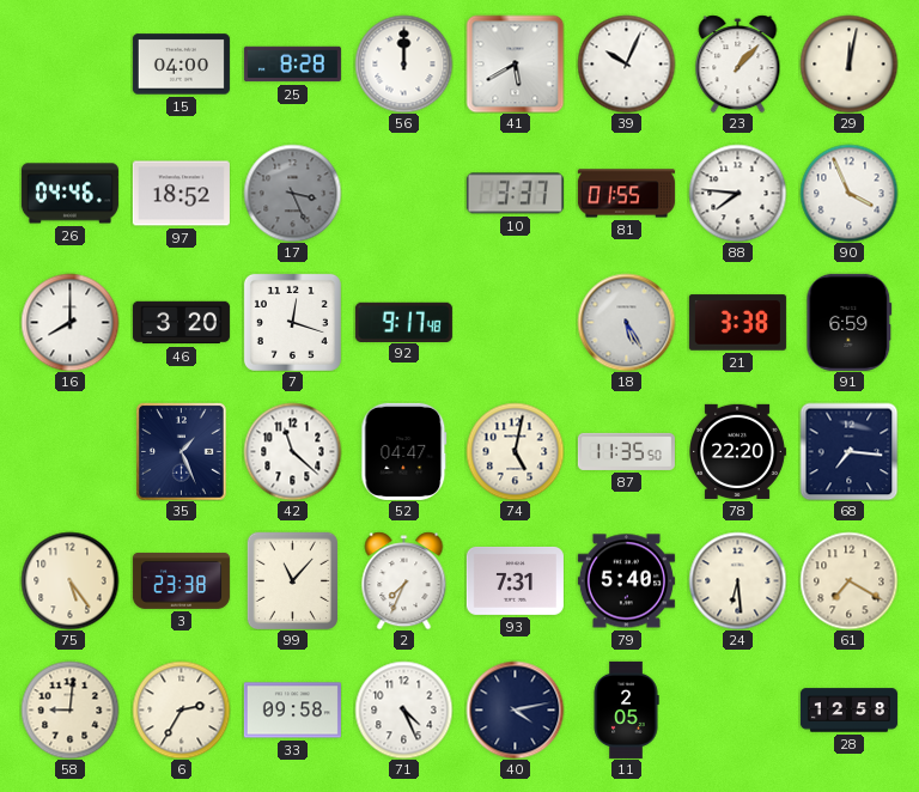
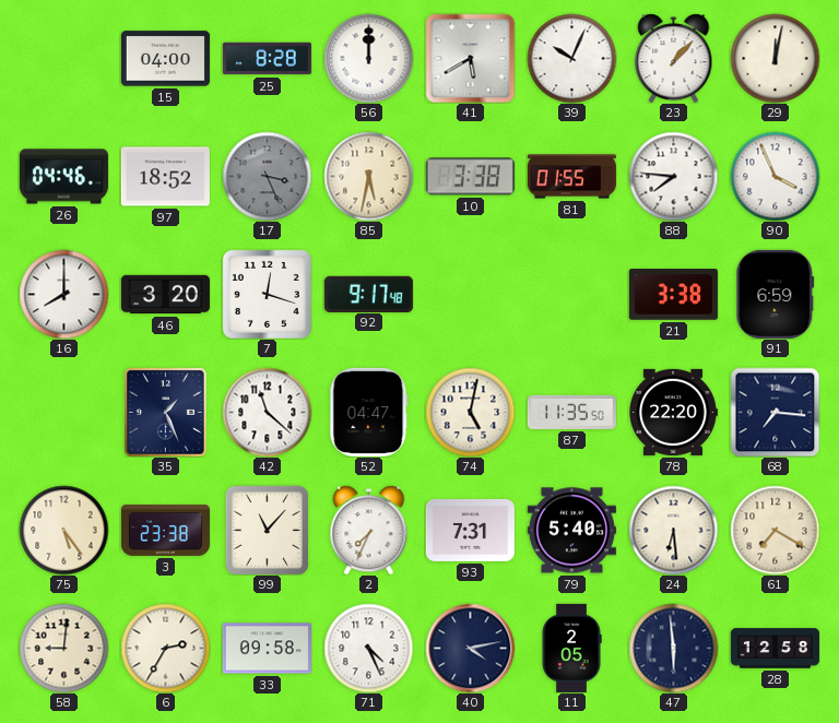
85: none -> 5:32 (368, 176)
10: 3:37 -> 3:38 (470, 177)
18: 5:25 -> none (626, 322)
47: none -> 5:59 (673, 648)
